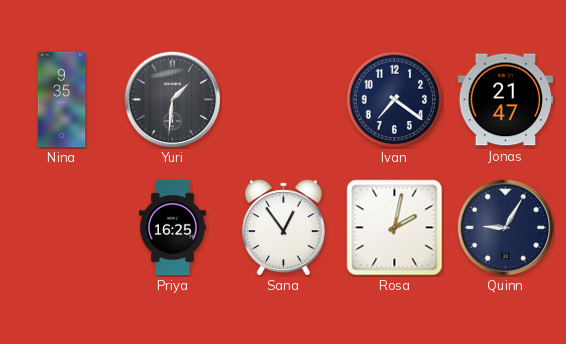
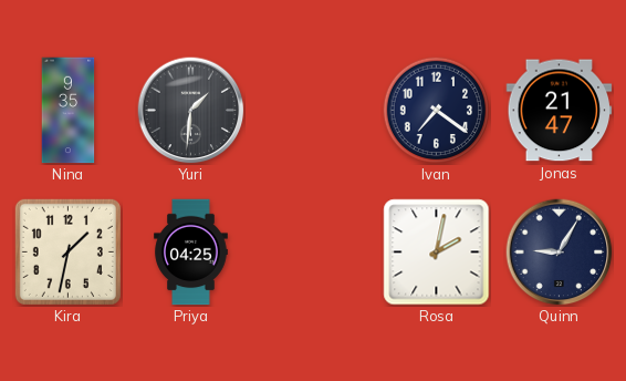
Kira: none -> 1:32 (67, 251)
Priya: 16:25 -> 04:25 (191, 253)
Sana: 12:54 -> none (283, 228)
